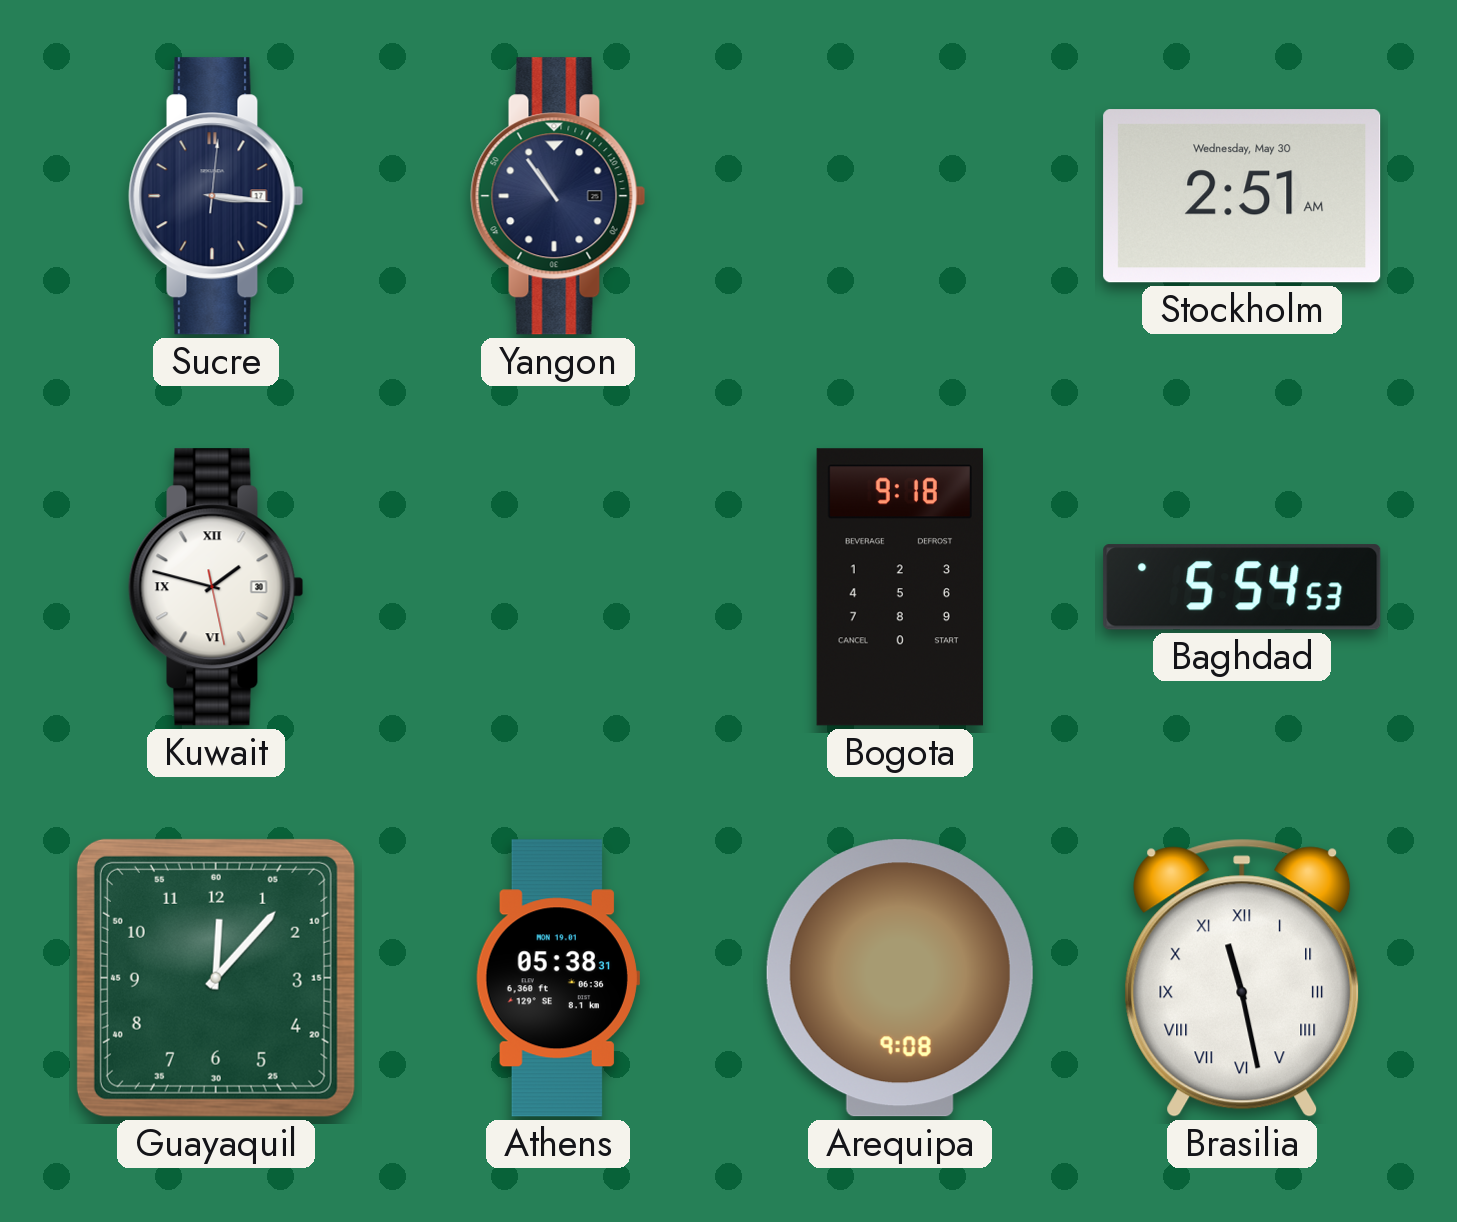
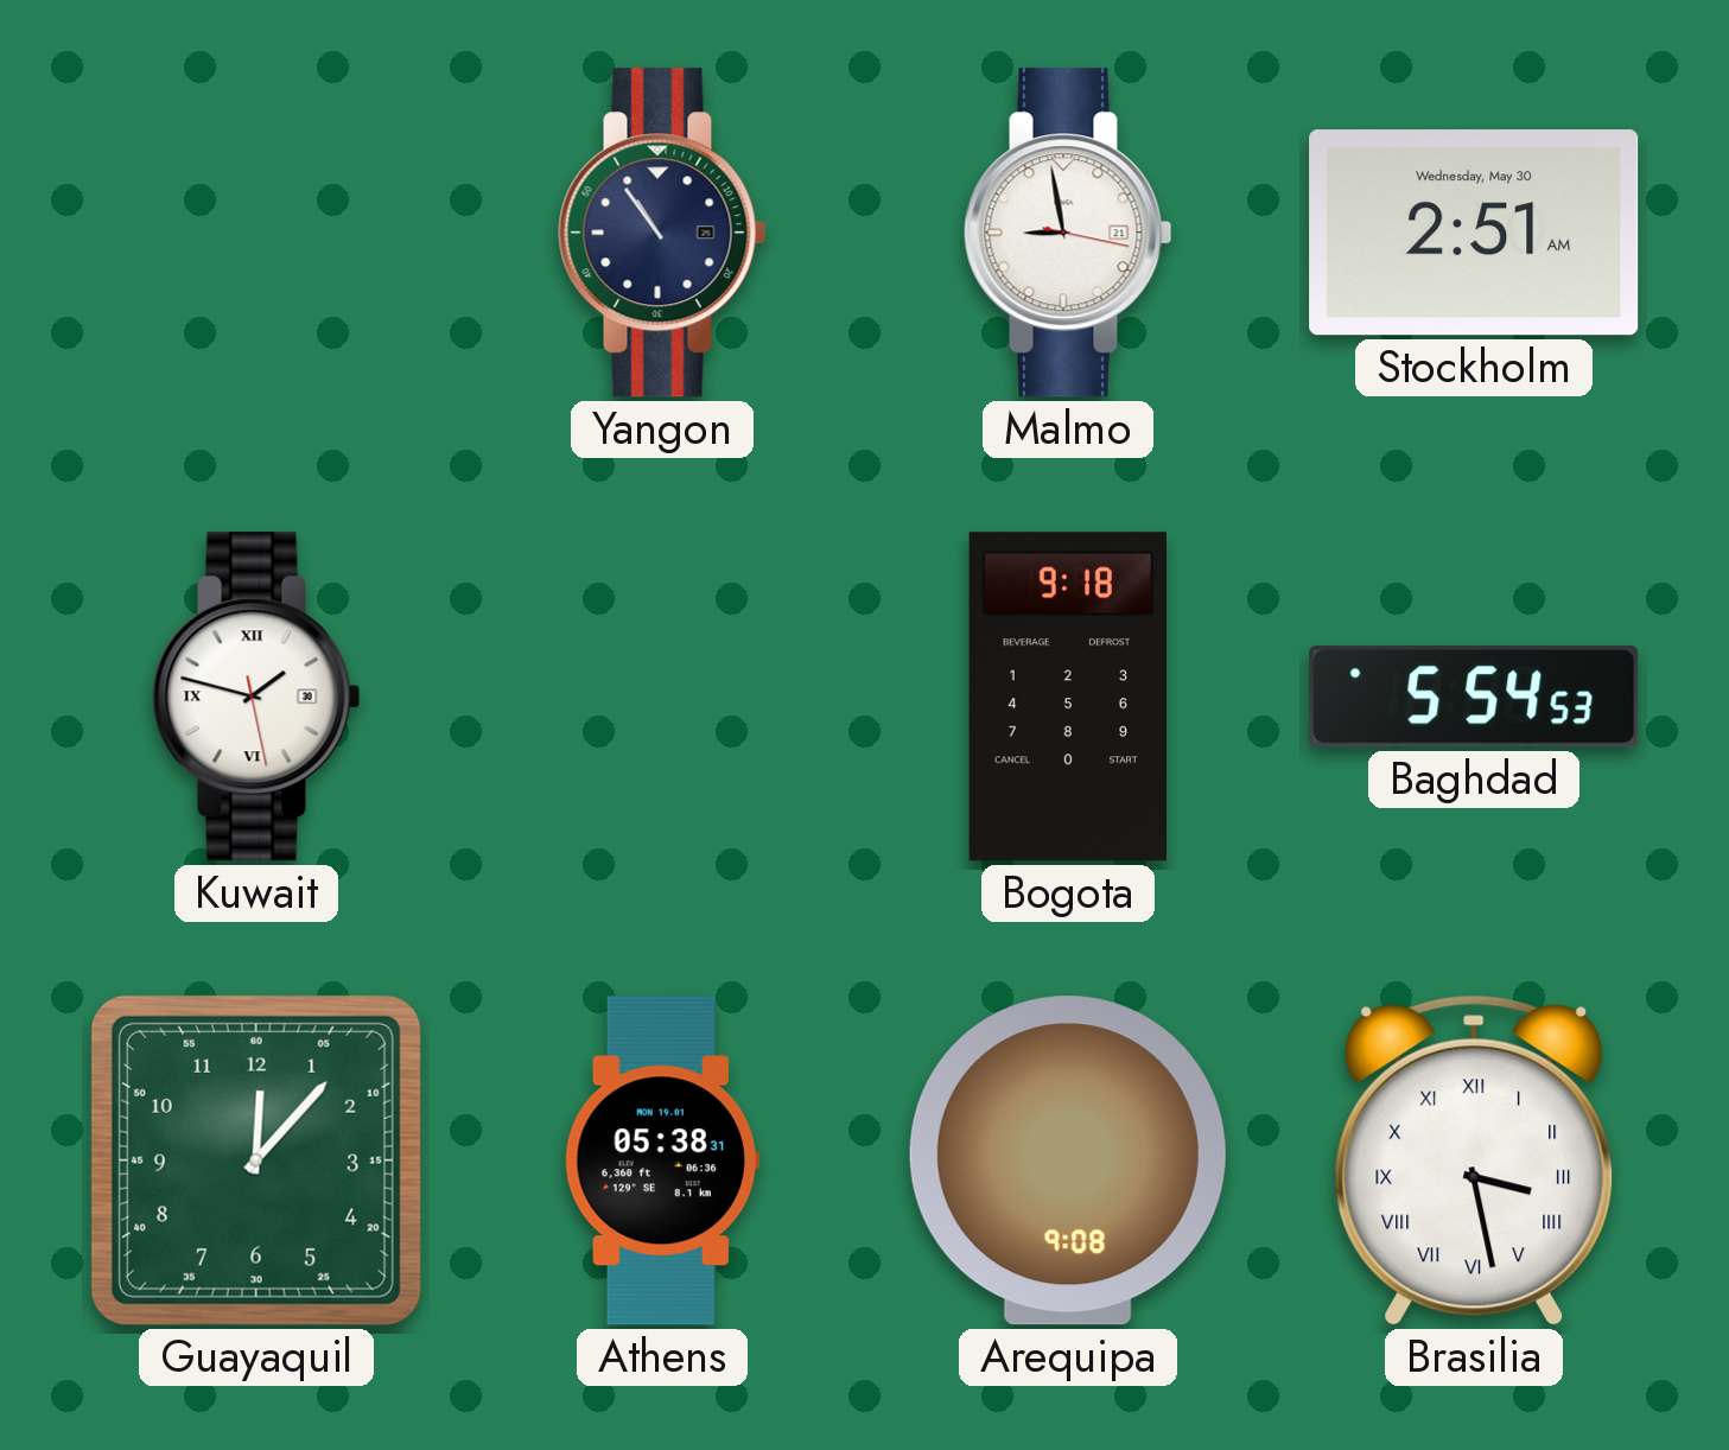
Sucre: 3:16 -> none (216, 196)
Malmo: none -> 8:58 (1068, 233)
Brasilia: 11:28 -> 3:28 (1474, 1160)
